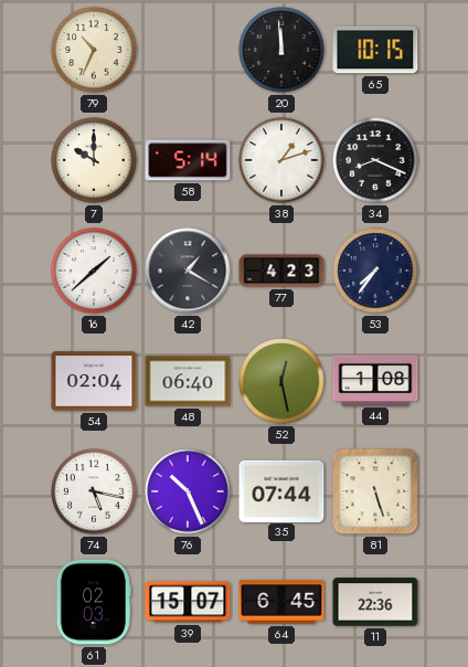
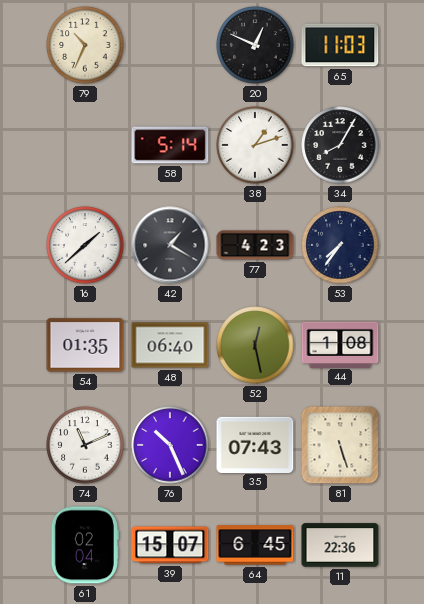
20: 11:59 -> 12:49 (255, 45)
65: 10:15 -> 11:03 (340, 45)
7: 10:00 -> none (94, 160)
34: 8:19 -> 8:05 (340, 145)
54: 02:04 -> 01:35 (85, 345)
74: 5:17 -> 11:11 (85, 445)
35: 07:44 -> 07:43 (255, 444)
61: 02:03 -> 02:04 (85, 545)
